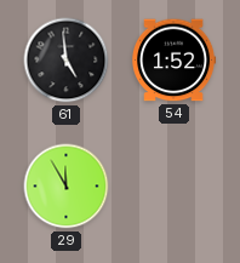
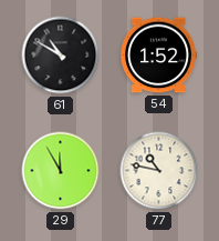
61: 4:59 -> 10:50 (61, 56)
77: none -> 10:47 (159, 171)
